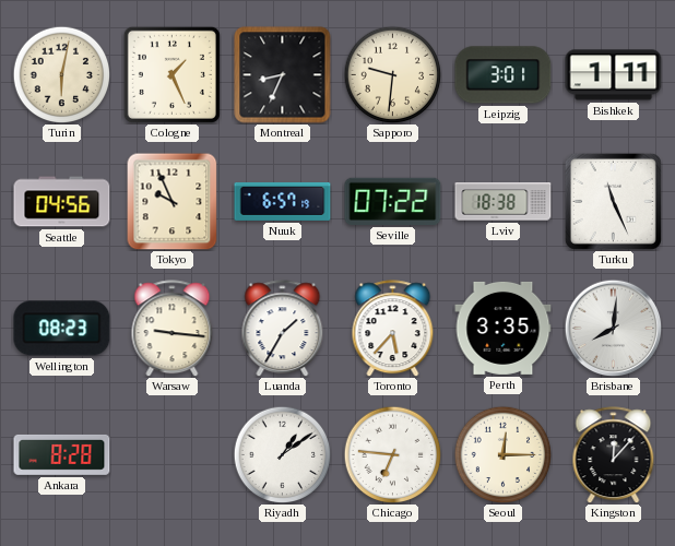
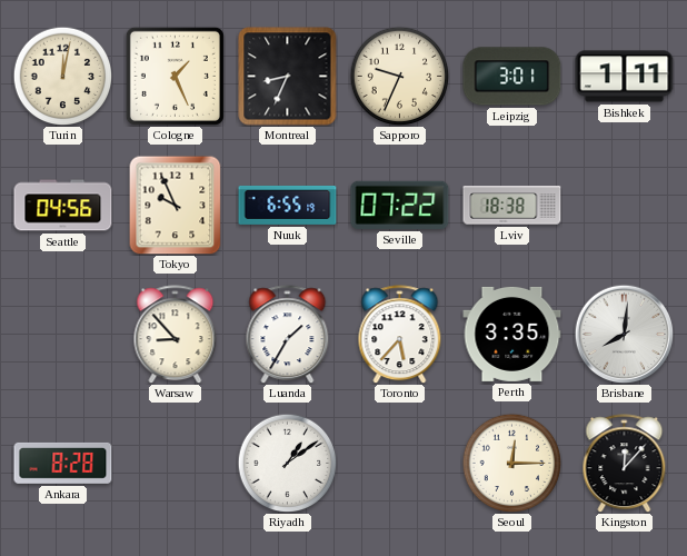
Turin: 6:02 -> 12:02 (62, 76)
Sapporo: 9:31 -> 9:34 (399, 76)
Nuuk: 6:57 -> 6:55 (288, 205)
Turku: 11:26 -> none (613, 201)
Wellington: 08:23 -> none (62, 329)
Warsaw: 9:16 -> 8:53 (176, 335)
Chicago: 6:46 -> none (392, 454)
